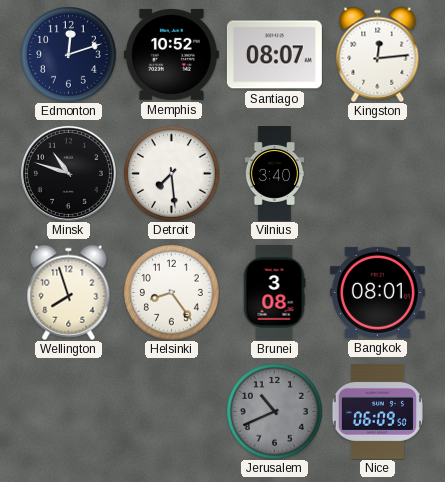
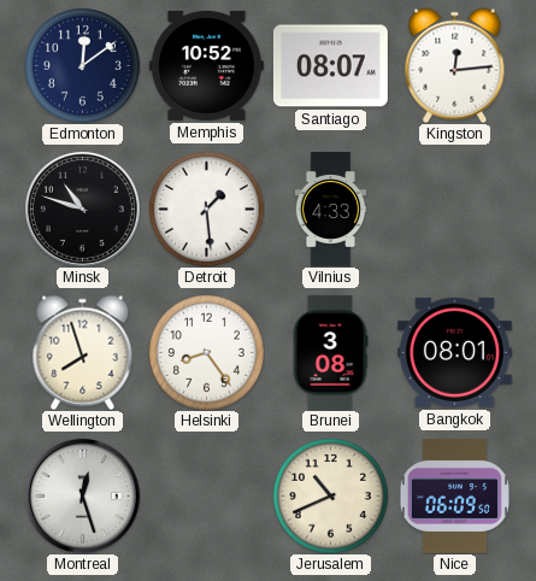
Edmonton: 12:12 -> 12:09 (83, 66)
Detroit: 7:29 -> 1:29 (207, 210)
Vilnius: 3:40 -> 4:33 (331, 210)
Montreal: none -> 12:27 (82, 495)
Jerusalem dial: grey -> cream (331, 497)
